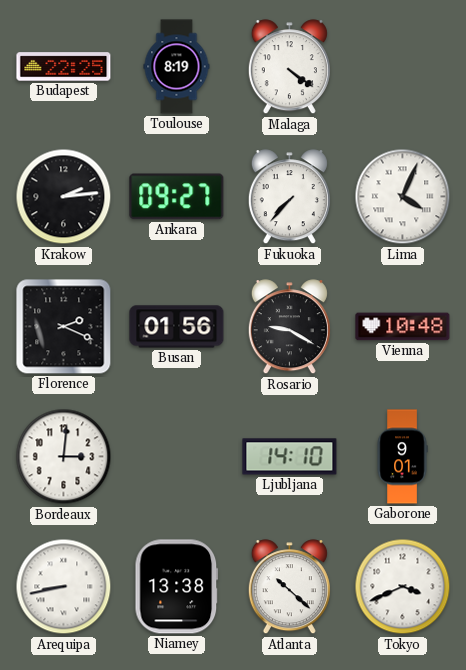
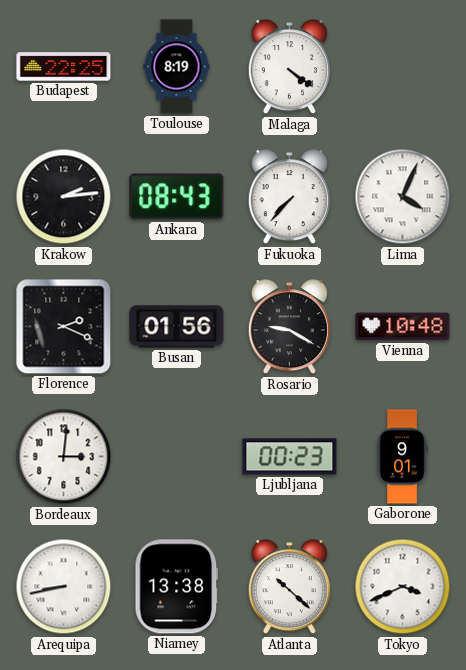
Ankara: 09:27 -> 08:43 (177, 197)
Ljubljana: 14:10 -> 00:23 (290, 457)
